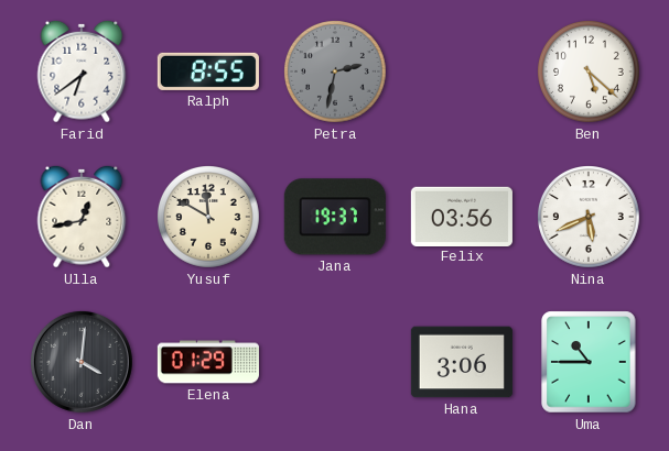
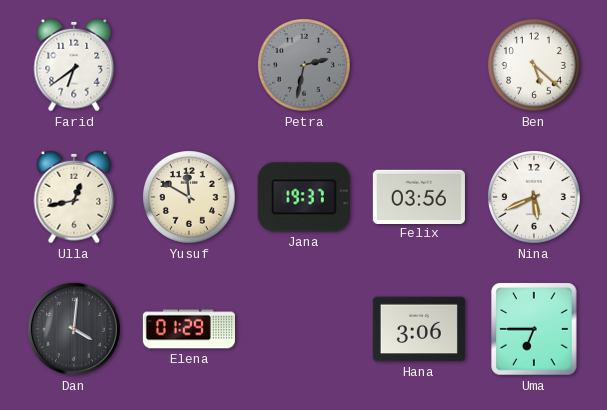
Ralph: 8:55 -> none (208, 71)
Uma: 10:45 -> 6:45 (534, 329)
